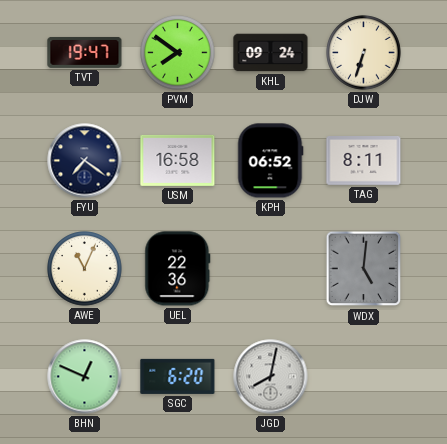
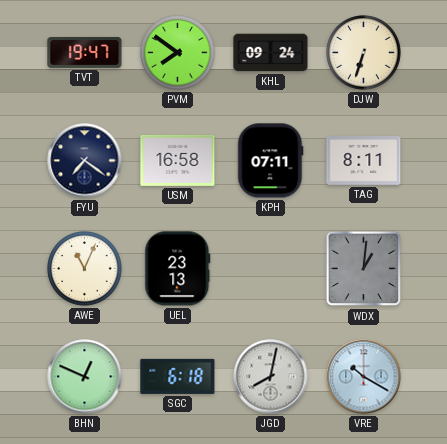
KPH: 06:52 -> 07:11 (271, 161)
UEL: 22:36 -> 23:13 (178, 269)
WDX: 5:01 -> 1:01 (364, 269)
SGC: 6:20 -> 6:18 (178, 376)
VRE: none -> 10:20 (364, 377)
